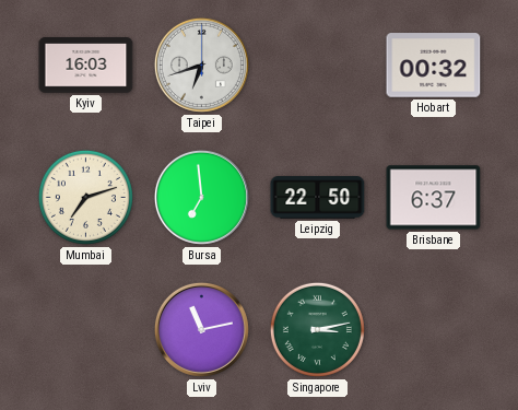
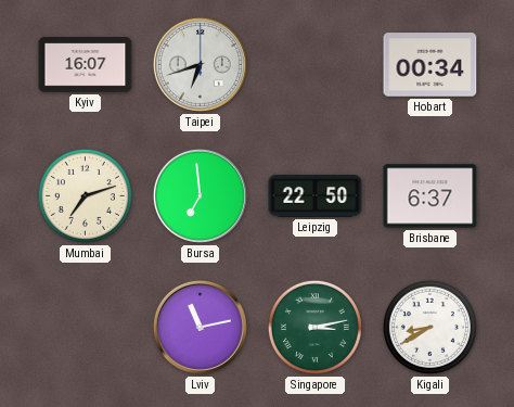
Kyiv: 16:03 -> 16:07 (86, 65)
Hobart: 00:32 -> 00:34 (431, 65)
Kigali: none -> 8:40 (429, 327)
